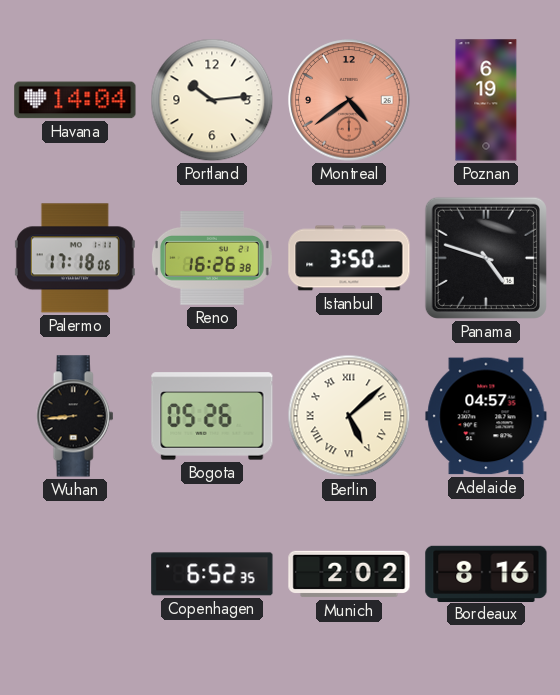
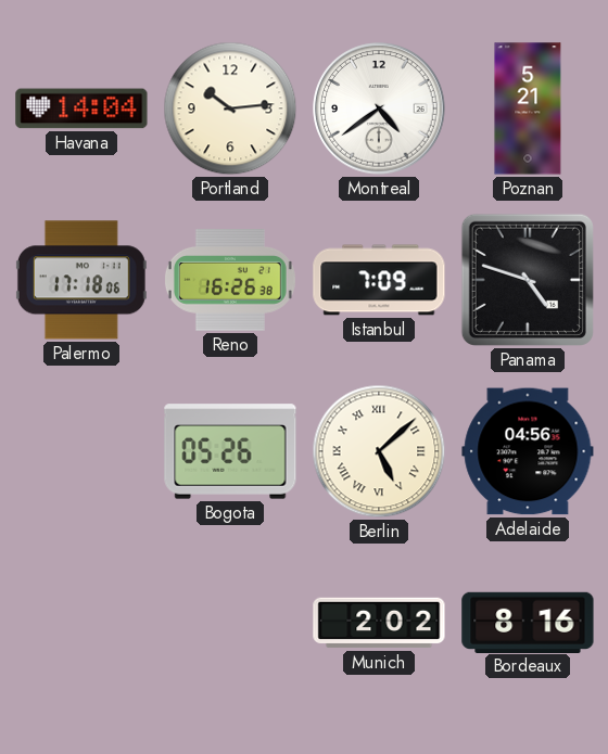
Montreal dial: salmon -> white (379, 108)
Poznan: 6:19 -> 5:21 (528, 108)
Istanbul: 3:50 -> 7:09 (379, 280)
Wuhan: 8:44 -> none (75, 416)
Adelaide: 04:57 -> 04:56 (528, 451)
Copenhagen: 6:52 -> none (212, 574)
